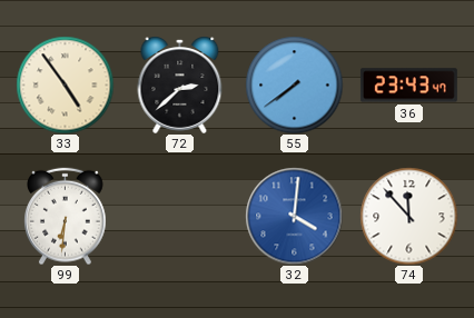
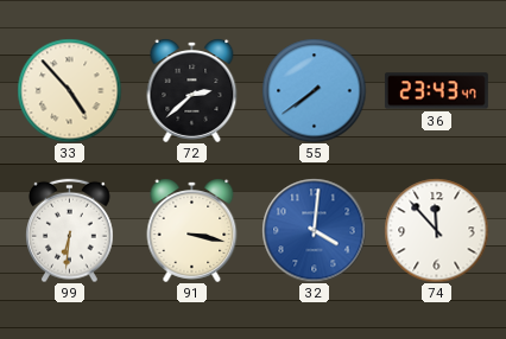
33: 4:54 -> 4:53 (69, 90)
91: none -> 3:17 (192, 230)
